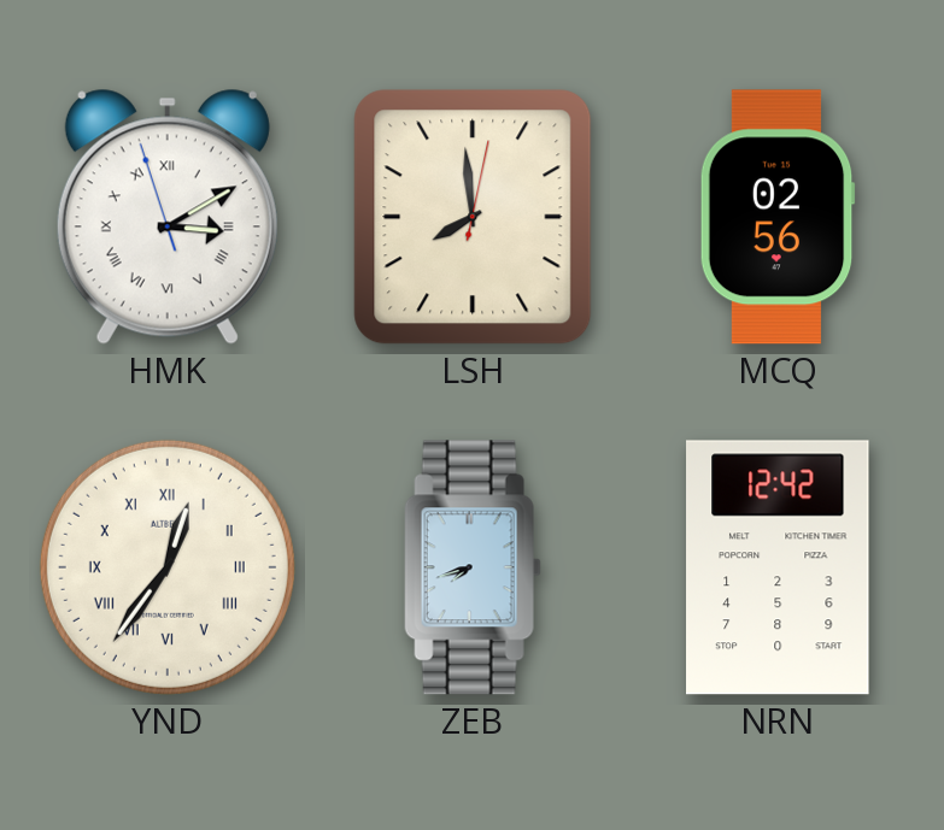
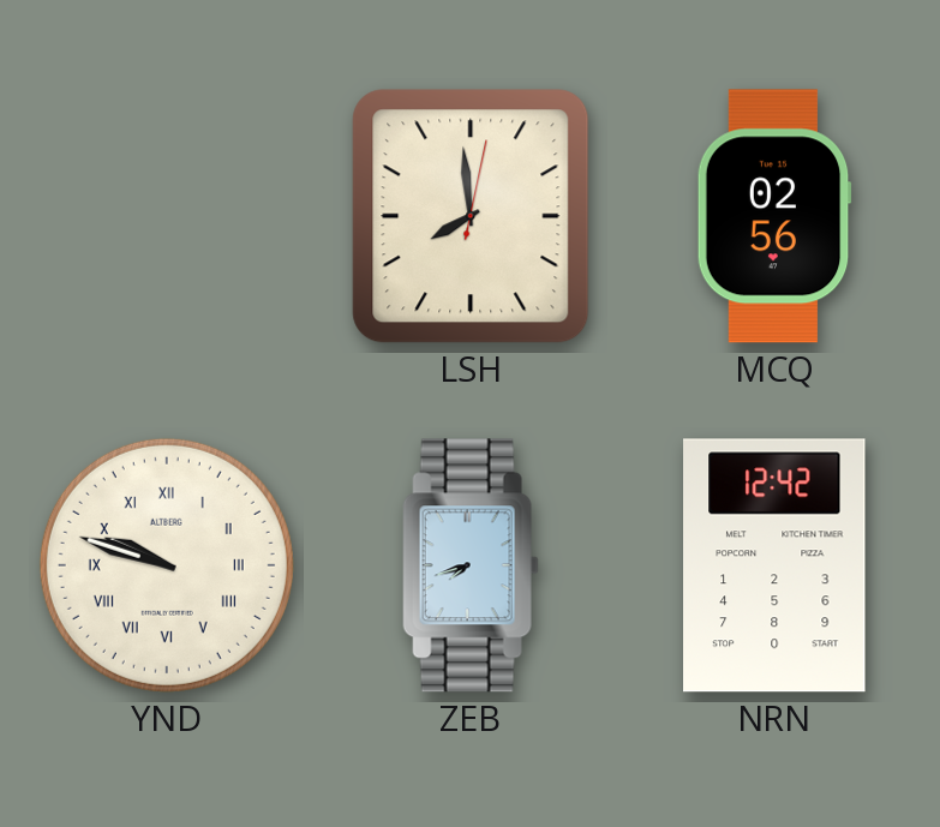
HMK: 3:09 -> none (168, 217)
YND: 12:36 -> 9:48 (167, 565)
